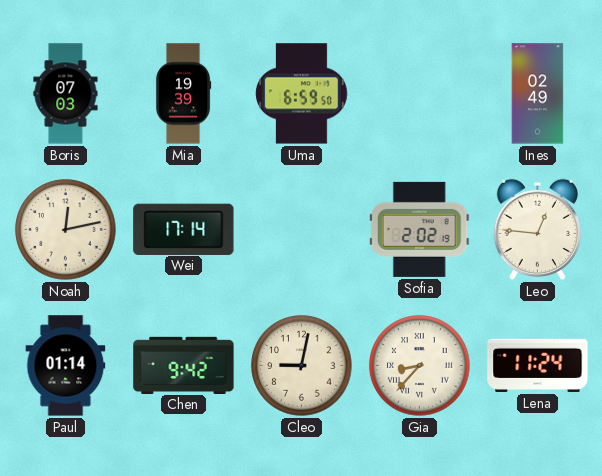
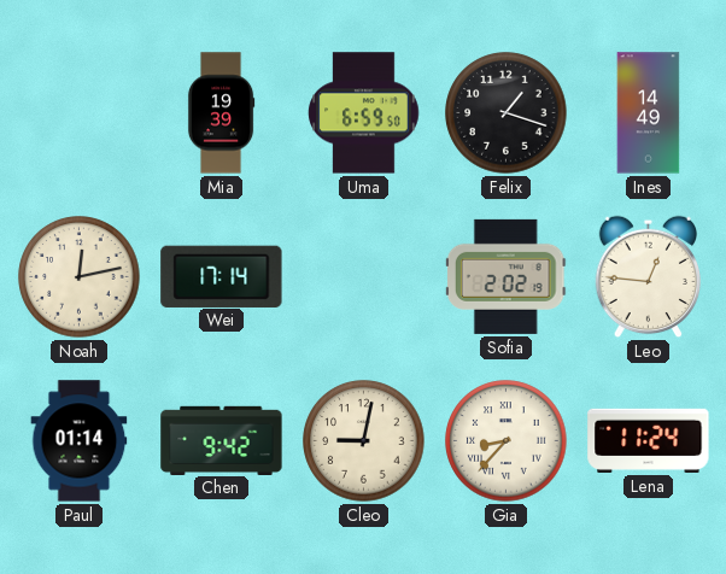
Boris: 07:03 -> none (66, 94)
Felix: none -> 1:18 (507, 113)
Ines: 02:49 -> 14:49 (649, 113)
